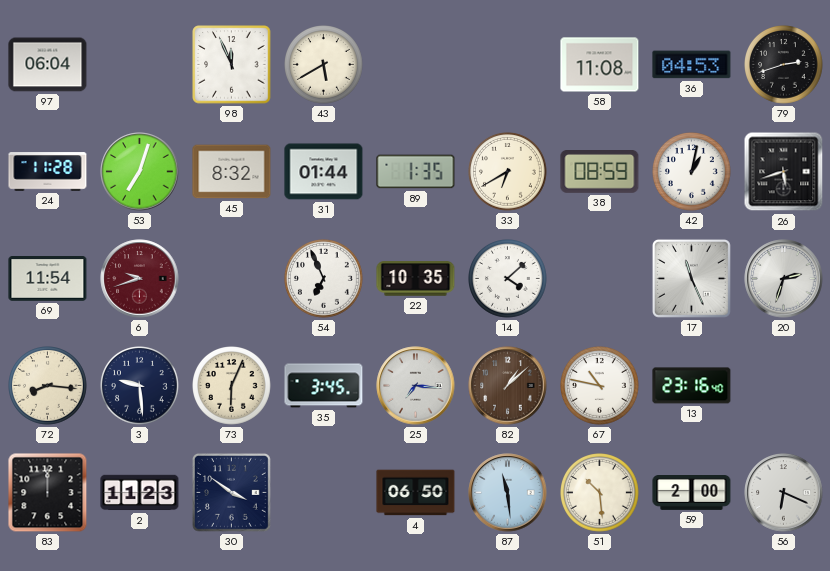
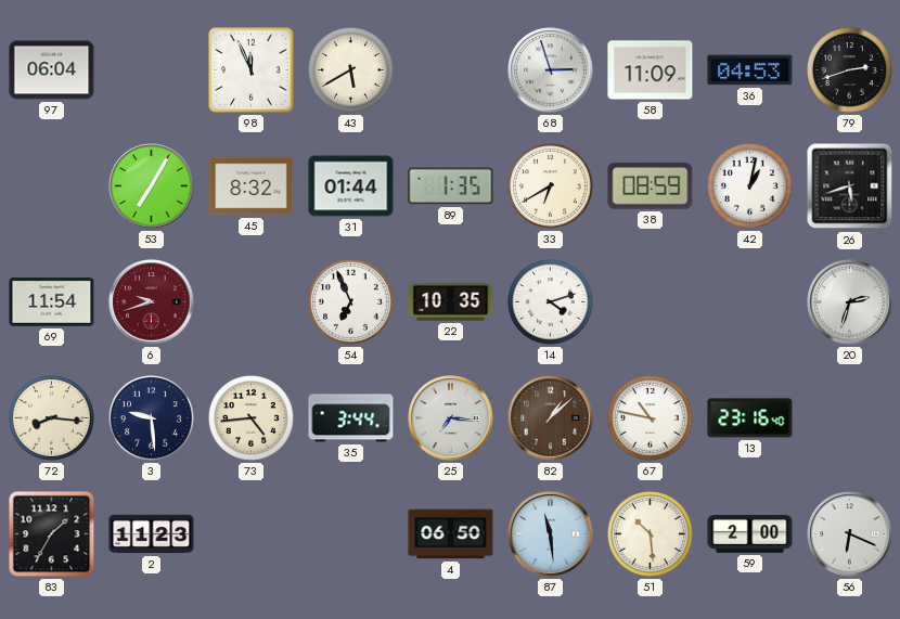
68: none -> 2:57 (551, 70)
58: 11:08 -> 11:09 (651, 70)
24: 11:28 -> none (48, 172)
53: 7:03 -> 7:05 (152, 186)
14: 4:08 -> 4:12 (551, 302)
17: 11:26 -> none (691, 279)
73: 6:04 -> 4:44 (252, 418)
35: 3:45 -> 3:44 (351, 418)
83: 12:00 -> 1:35 (52, 534)
30: 3:51 -> none (231, 493)
